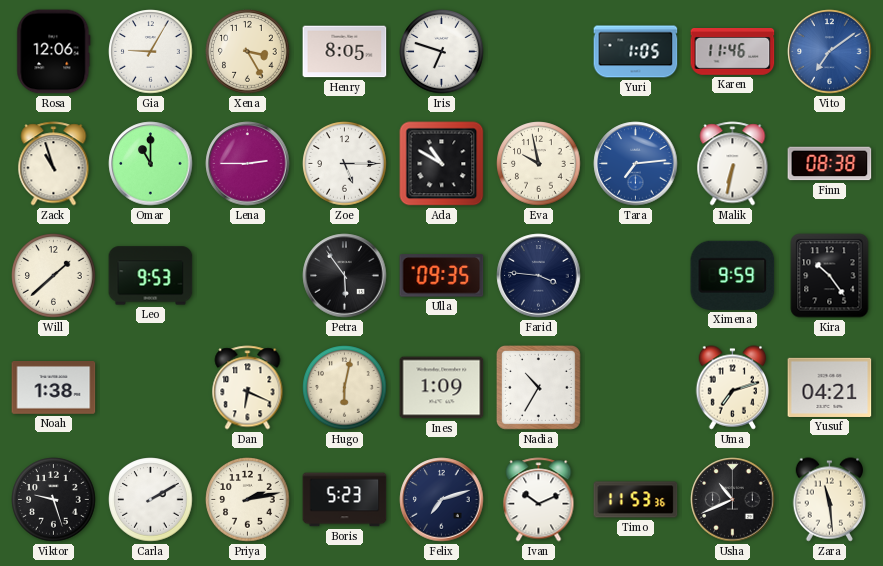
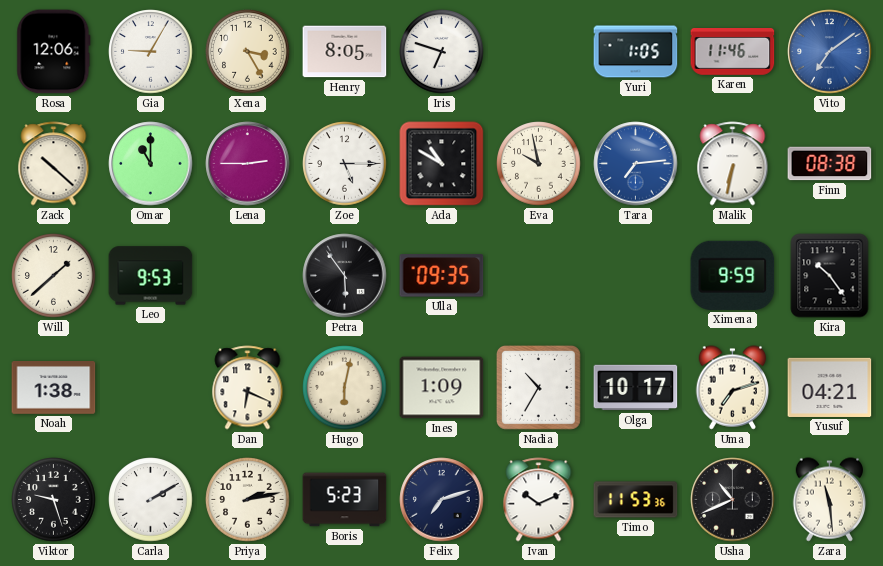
Zack: 10:57 -> 10:22 (54, 164)
Farid: 3:46 -> none (539, 276)
Olga: none -> 10:17 (636, 388)
